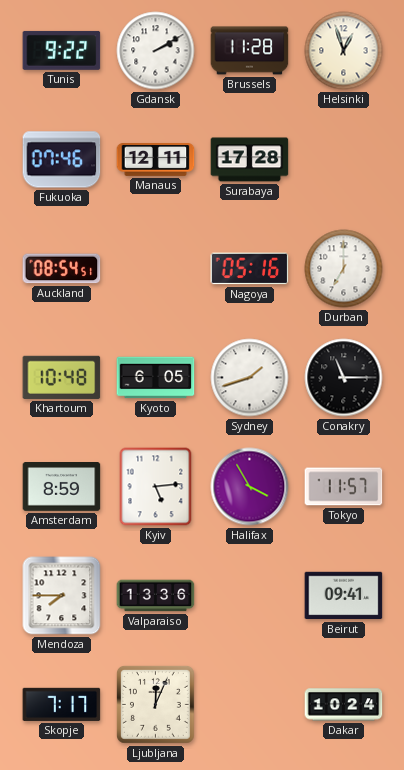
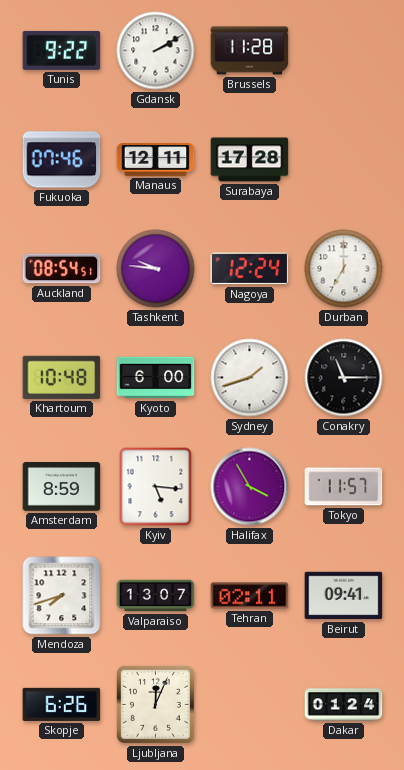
Helsinki: 12:57 -> none (344, 51)
Tashkent: none -> 9:46 (156, 269)
Nagoya: 05:16 -> 12:24 (250, 269)
Kyoto: 6:05 -> 6:00 (156, 378)
Kyiv: 5:14 -> 5:16 (156, 487)
Mendoza: 7:45 -> 7:42 (62, 596)
Valparaiso: 13:36 -> 13:07 (156, 596)
Tehran: none -> 02:11 (250, 596)
Skopje: 7:17 -> 6:26 (62, 704)
Dakar: 10:24 -> 01:24 (344, 705)
